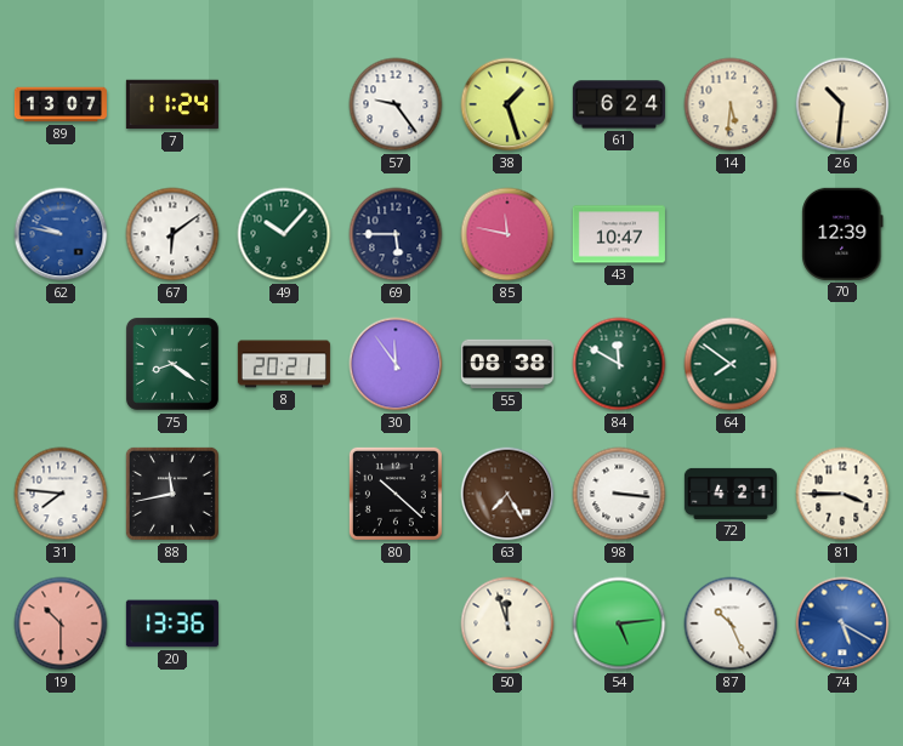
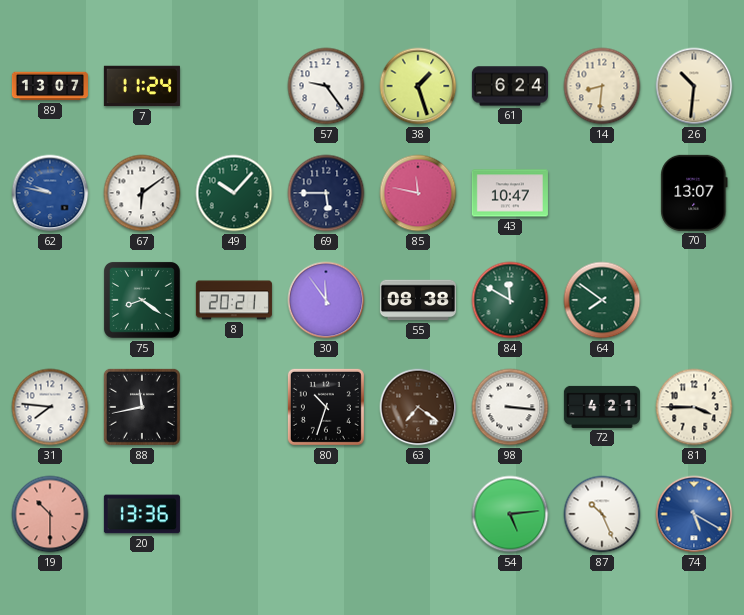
14: 5:31 -> 8:31 (602, 86)
70: 12:39 -> 13:07 (694, 193)
80: 10:22 -> 10:33 (326, 407)
63: 7:25 -> 7:21 (418, 407)
50: 11:57 -> none (507, 623)
